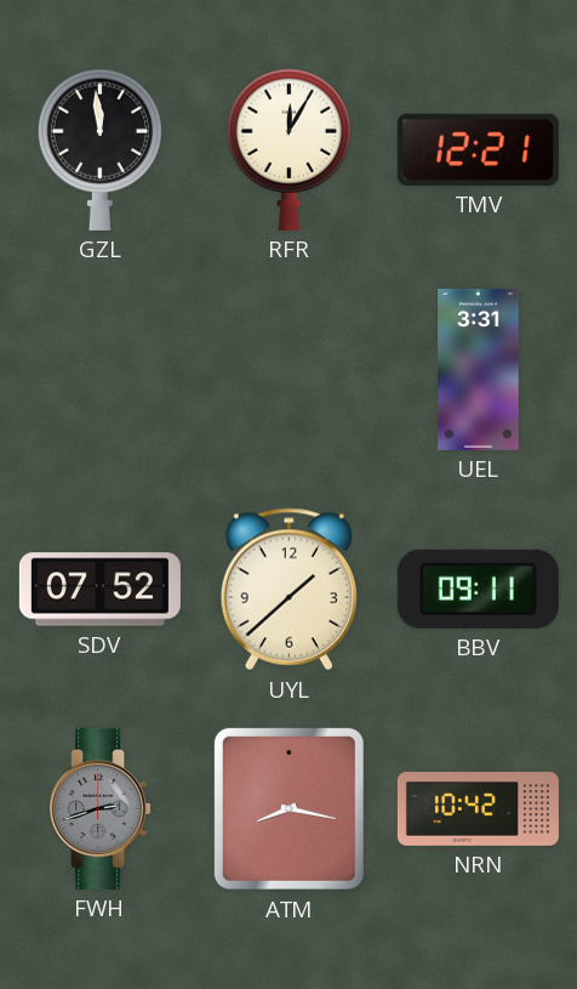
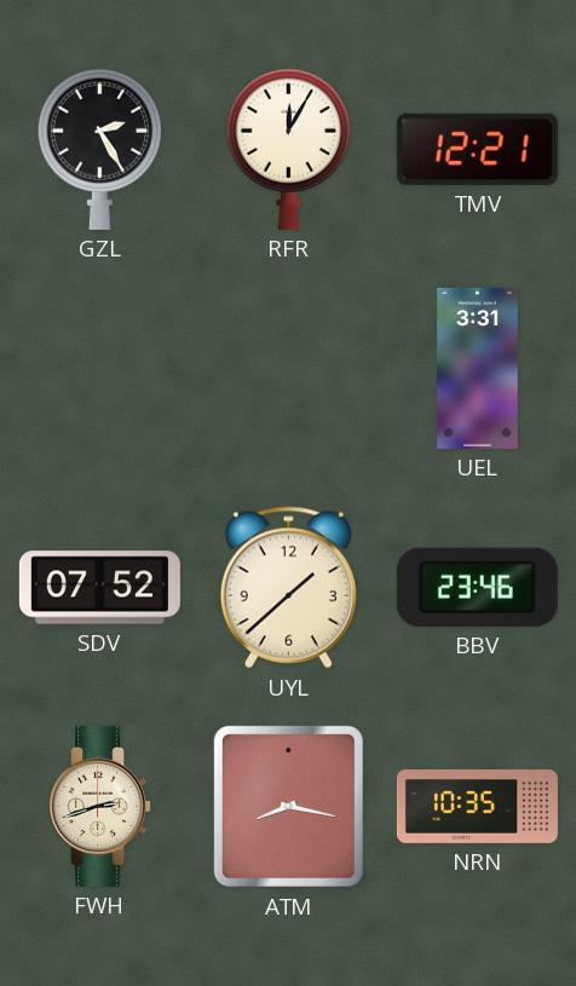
GZL: 11:59 -> 2:25 (99, 149)
BBV: 09:11 -> 23:46 (477, 587)
FWH dial: grey -> cream (100, 806)
NRN: 10:42 -> 10:35 (477, 807)
